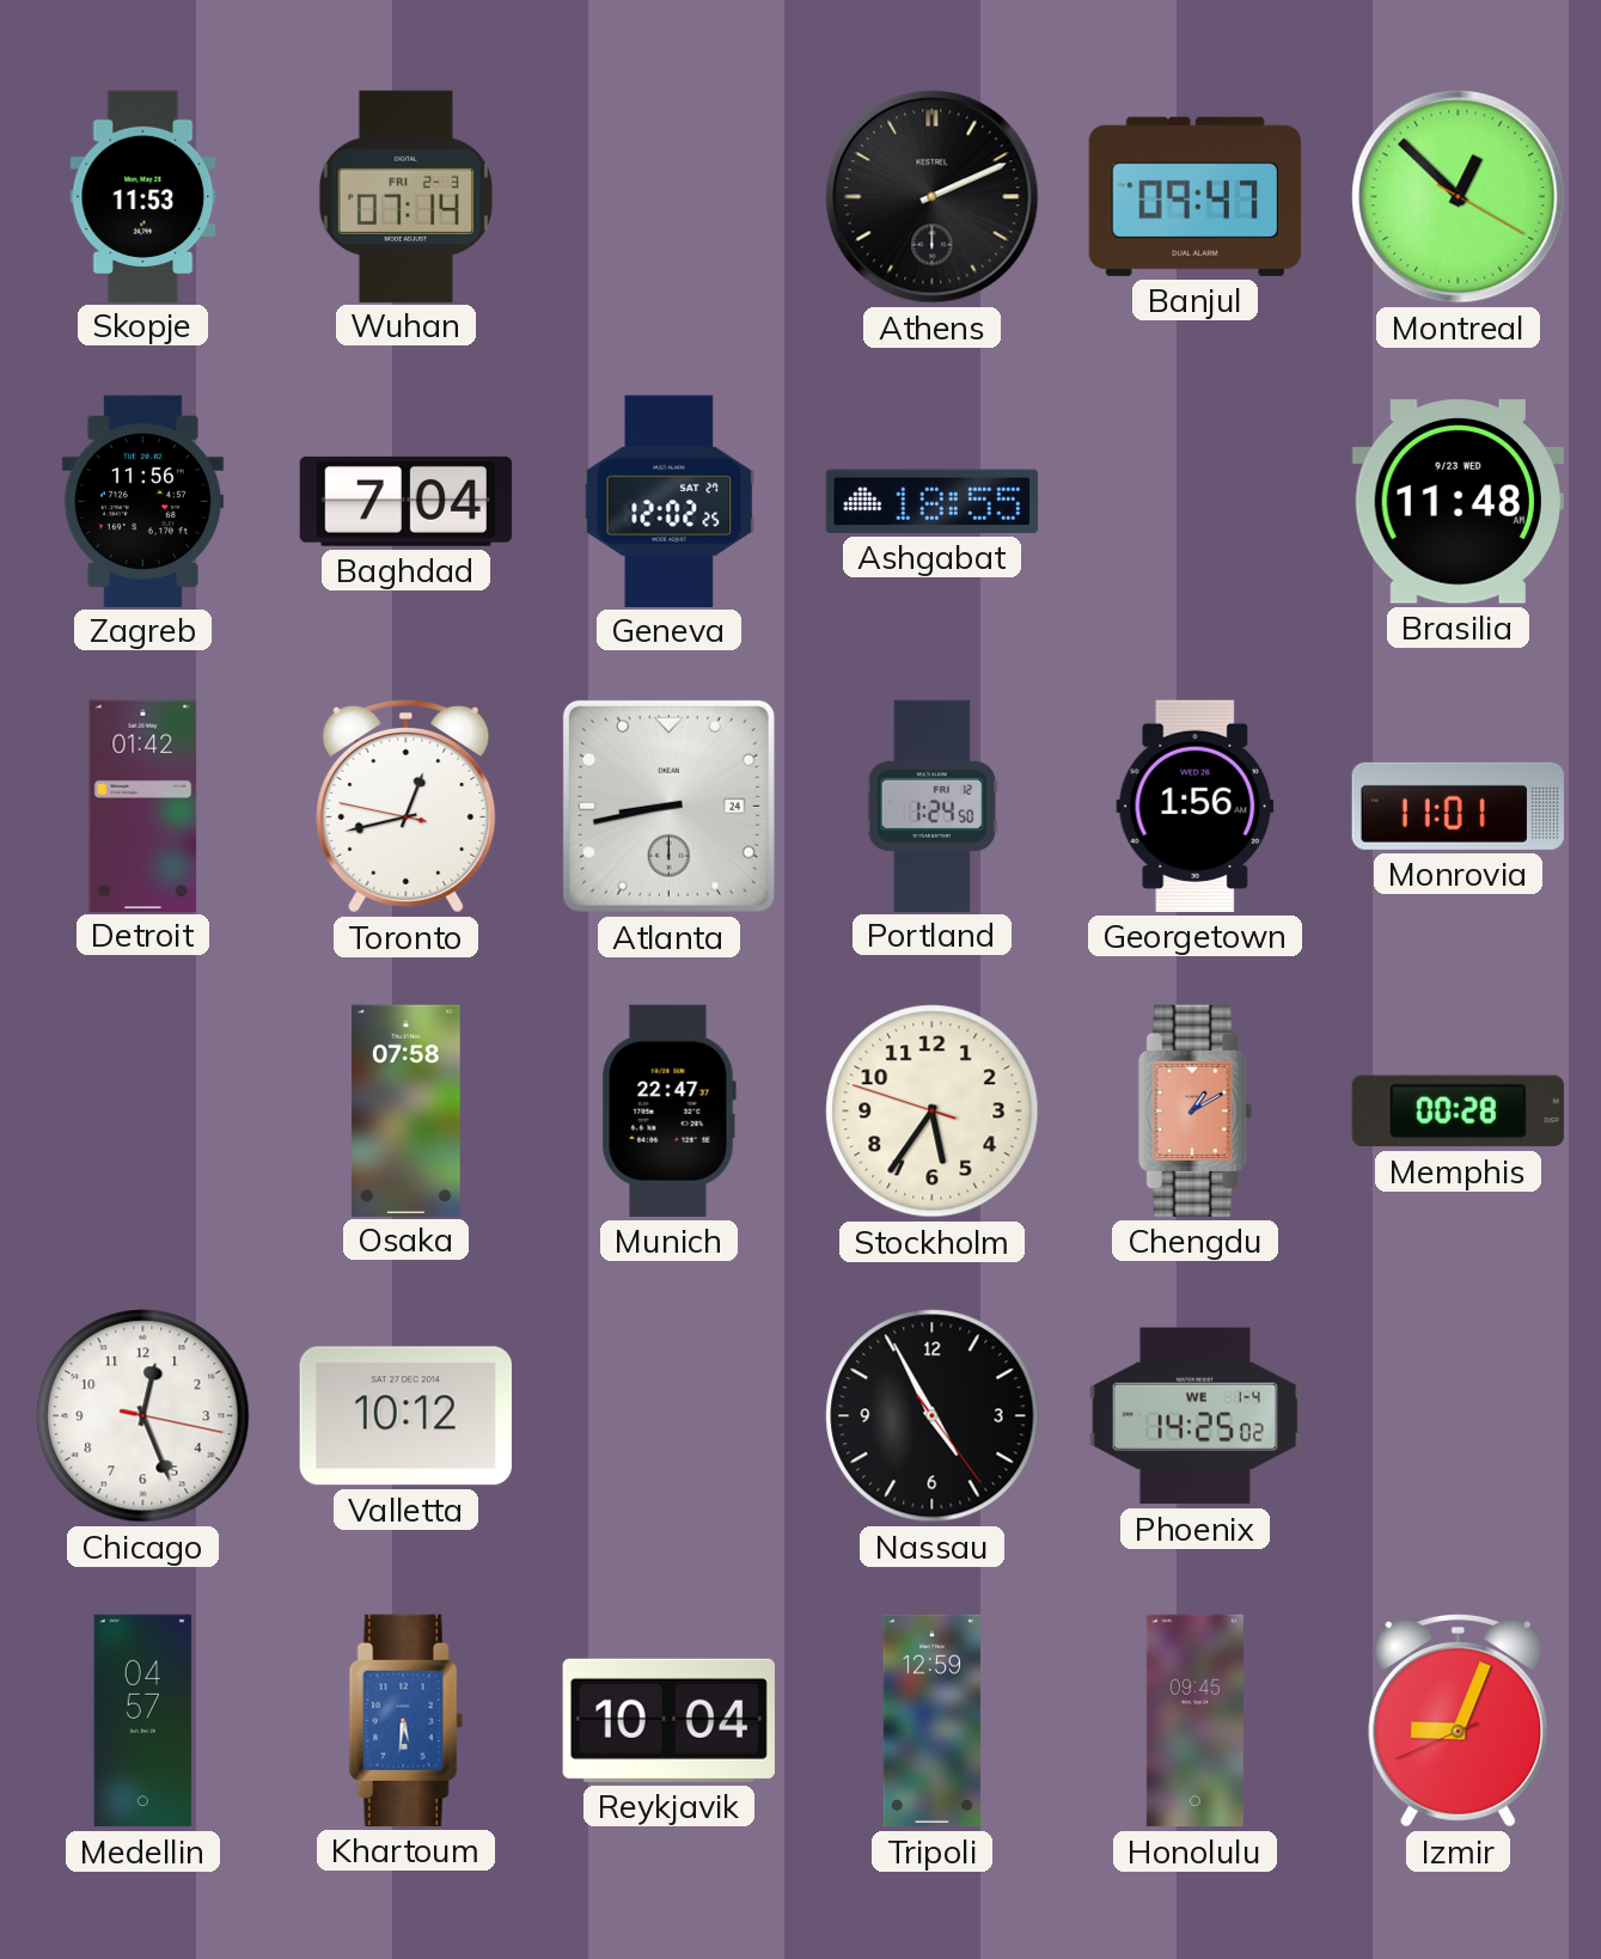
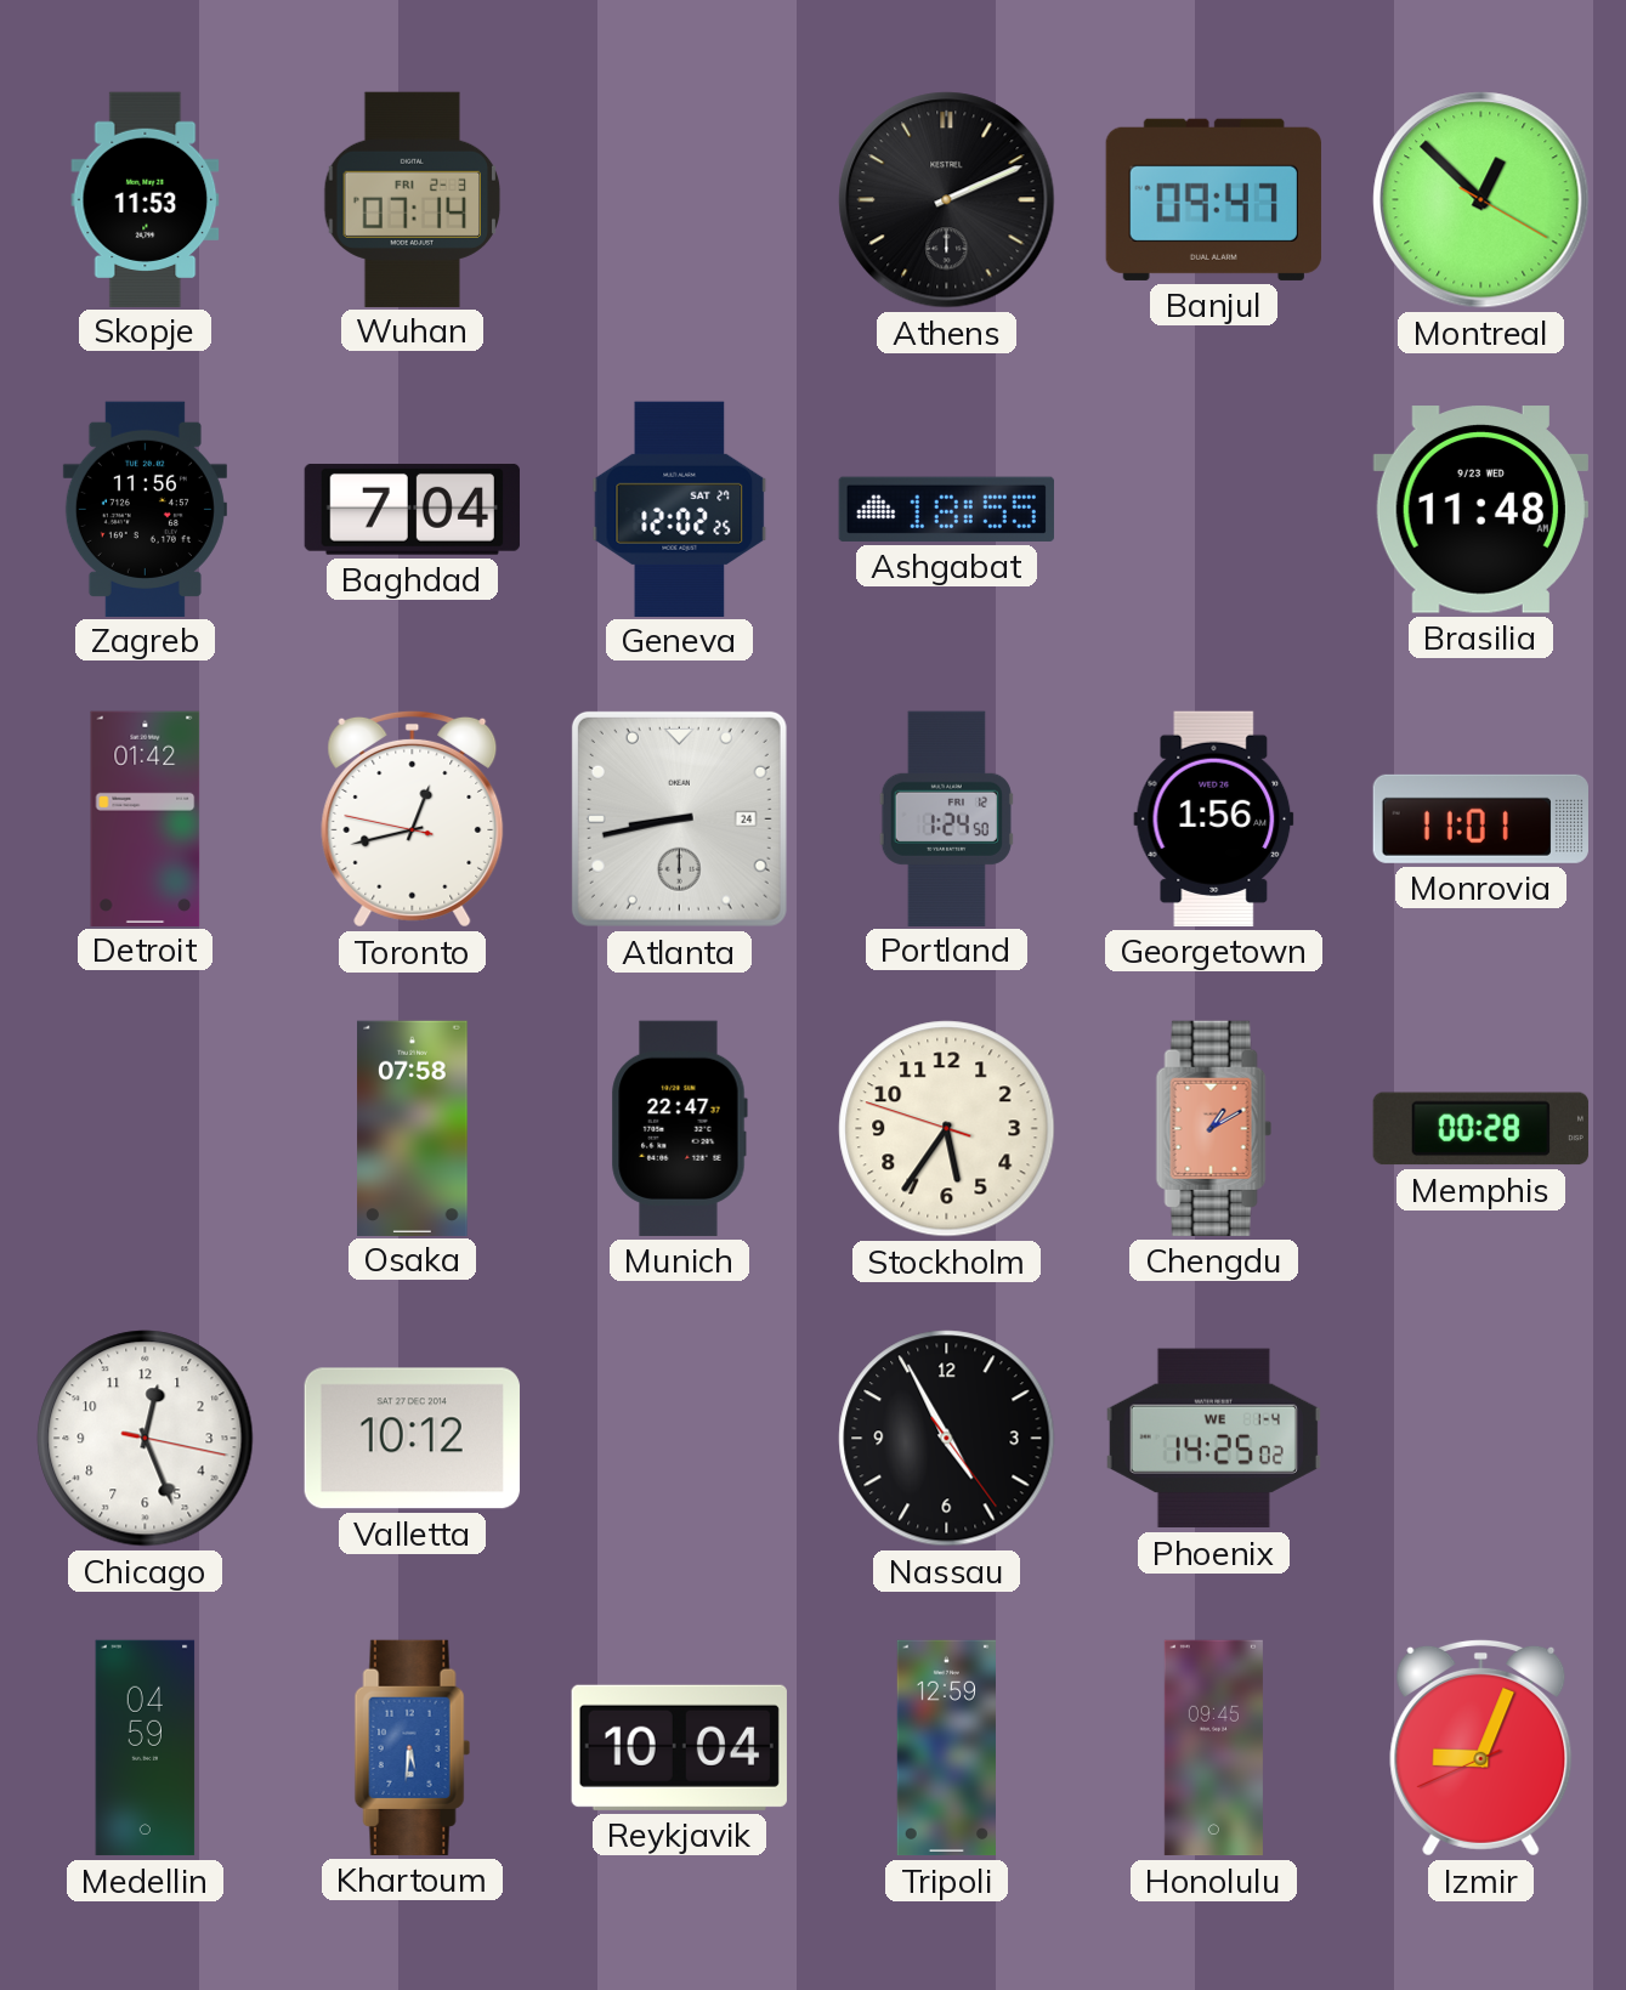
Medellin: 04:57 -> 04:59 (146, 1748)
